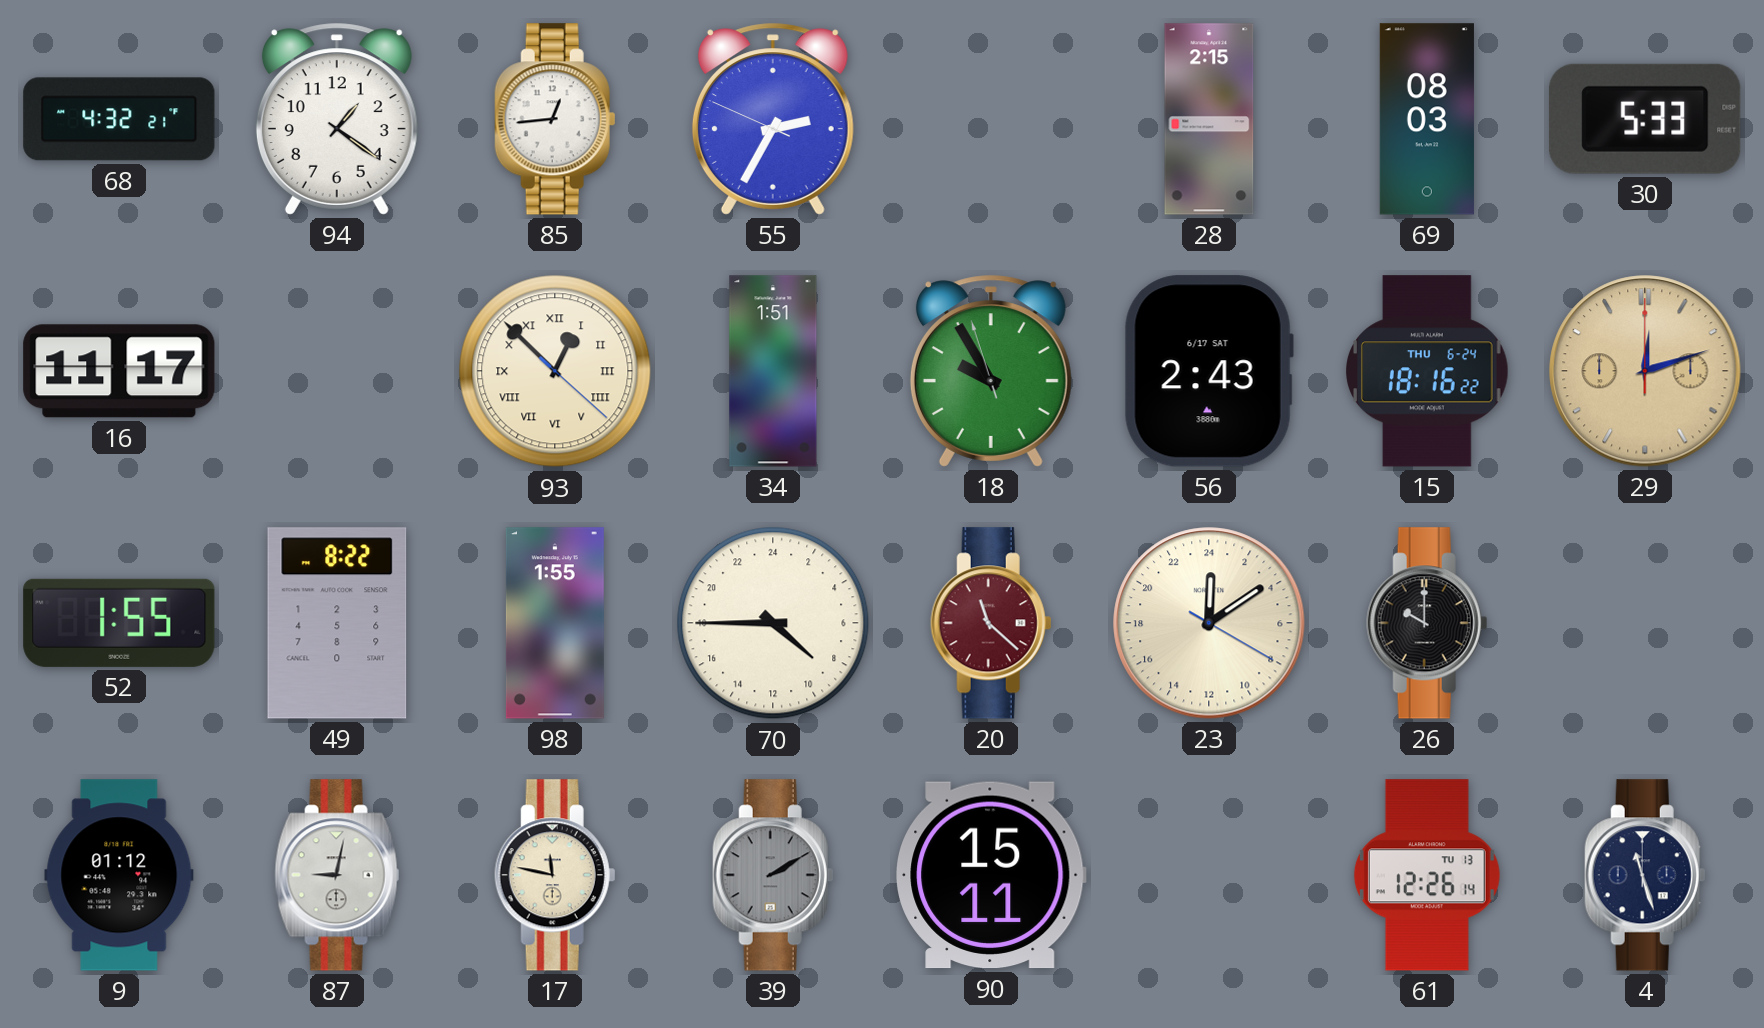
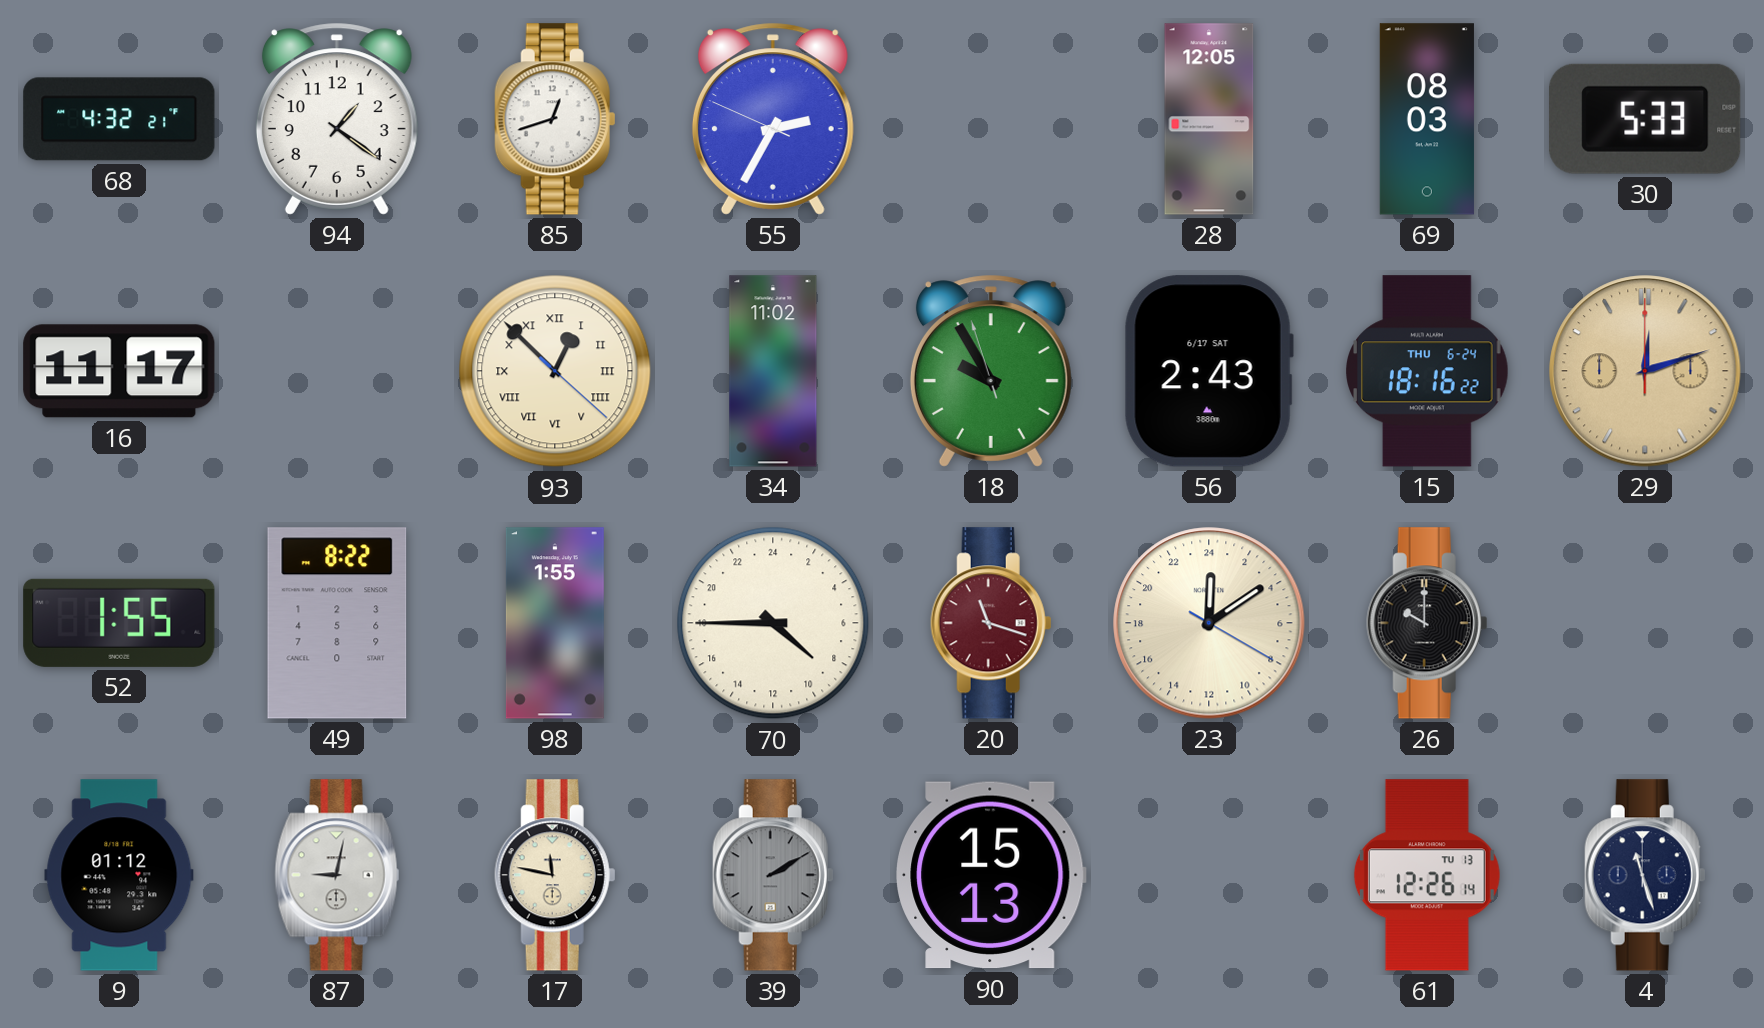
85: 12:44 -> 12:42 (555, 119)
28: 2:15 -> 12:05 (1209, 119)
34: 1:51 -> 11:02 (773, 371)
20: 11:22 -> 11:18 (991, 623)
90: 15:11 -> 15:13 (991, 875)
